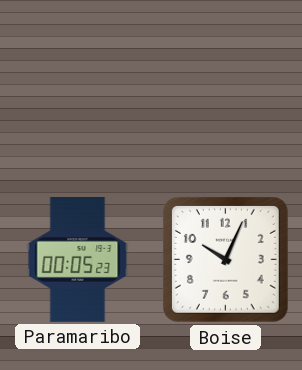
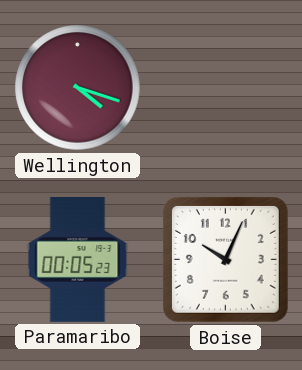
Wellington: none -> 4:18 (78, 88)
